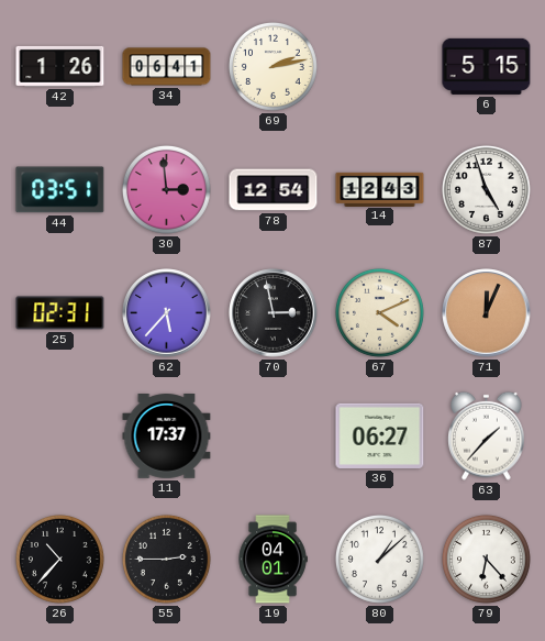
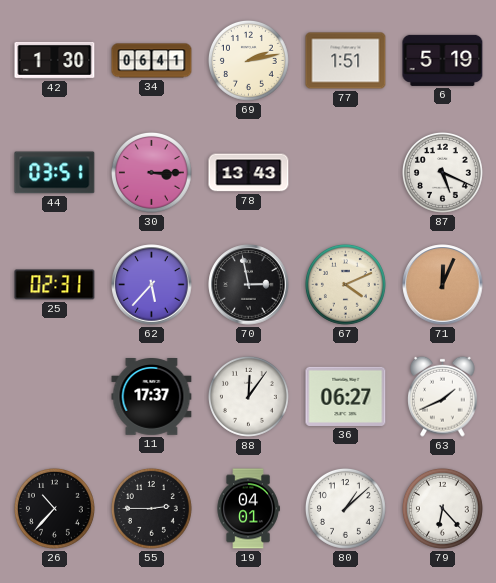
42: 1:26 -> 1:30 (55, 60)
77: none -> 1:51 (346, 61)
6: 5:15 -> 5:19 (443, 60)
30: 2:59 -> 3:15 (151, 172)
78: 12:54 -> 13:43 (249, 173)
14: 12:43 -> none (380, 189)
87: 4:57 -> 5:19 (442, 172)
88: none -> 12:06 (248, 396)
63: 1:37 -> 1:41 (443, 396)
